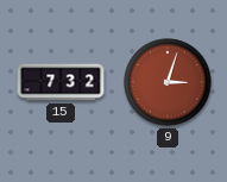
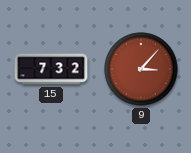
9: 3:03 -> 3:07 (141, 69)
